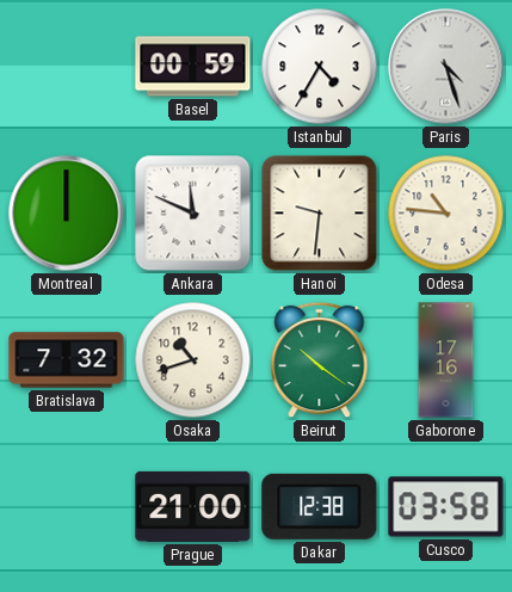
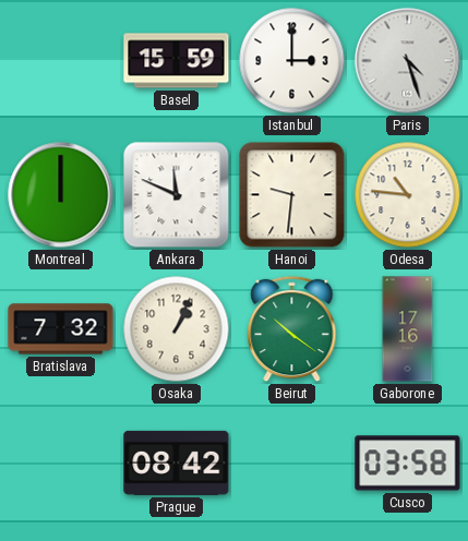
Basel: 00:59 -> 15:59 (177, 61)
Istanbul: 4:35 -> 3:00 (292, 61)
Osaka: 10:42 -> 1:04 (177, 329)
Prague: 21:00 -> 08:42 (177, 462)
Dakar: 12:38 -> none (320, 506)
